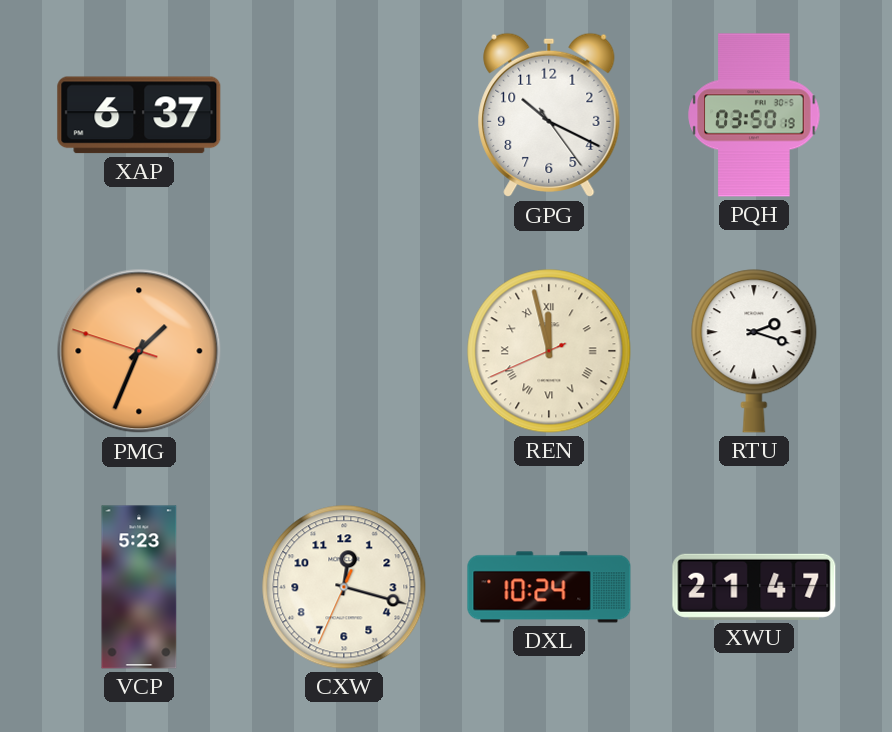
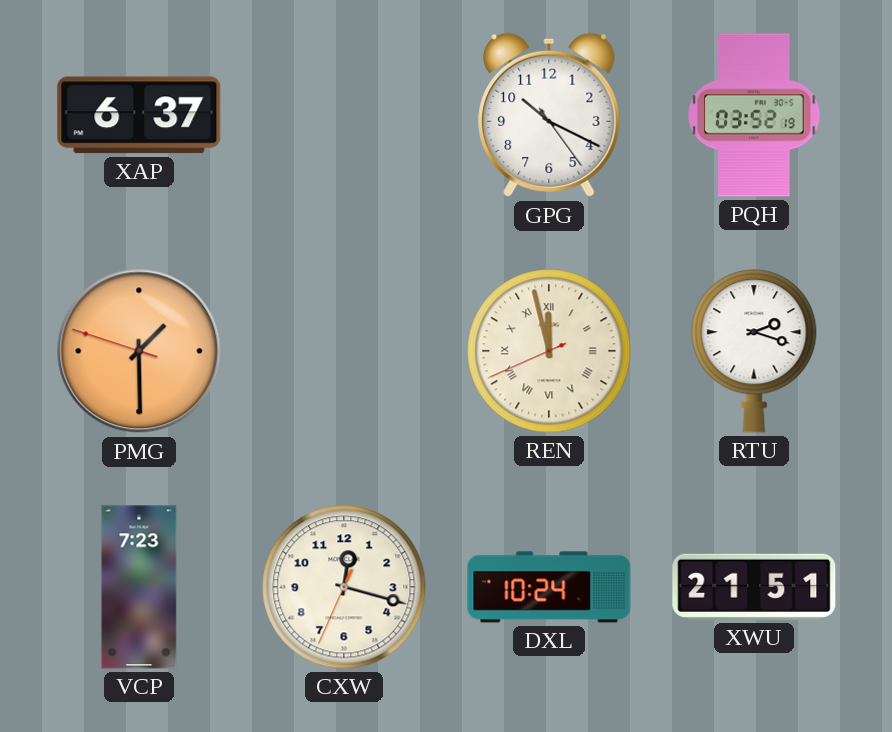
PQH: 03:50 -> 03:52 (754, 115)
PMG: 1:33 -> 1:29 (139, 351)
VCP: 5:23 -> 7:23 (139, 587)
XWU: 21:47 -> 21:51 (754, 587)
